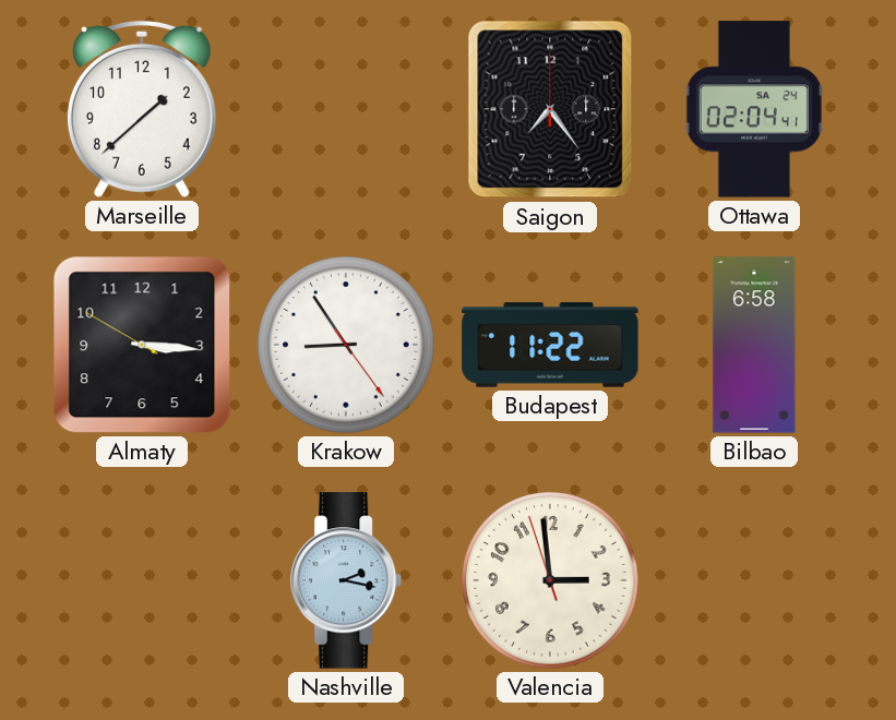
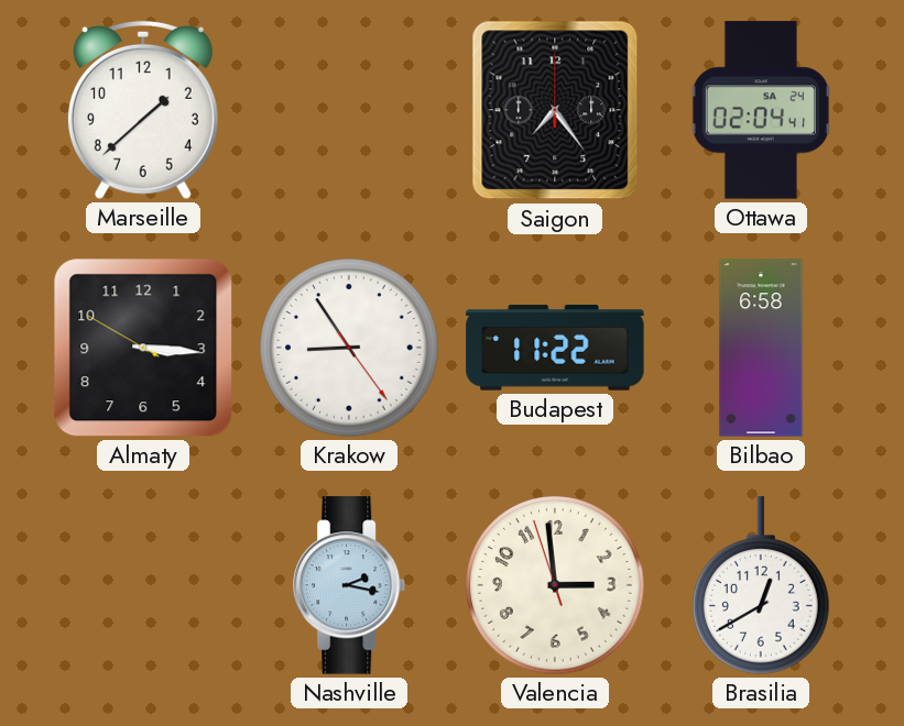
Brasilia: none -> 12:40 (762, 585)
